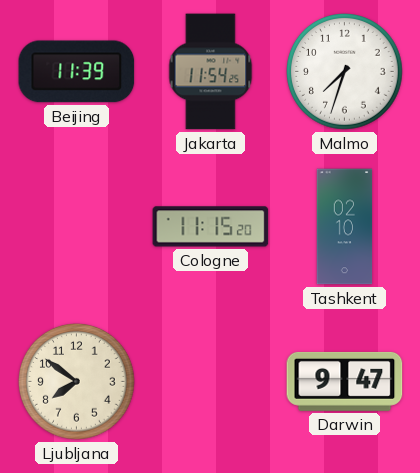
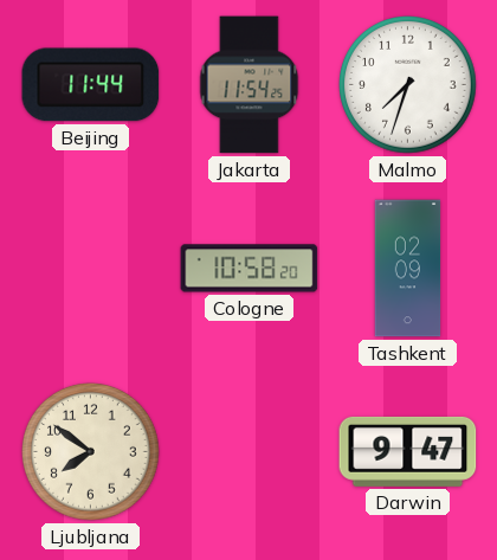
Beijing: 11:39 -> 11:44 (91, 85)
Cologne: 11:15 -> 10:58 (250, 269)
Tashkent: 02:10 -> 02:09 (408, 269)
